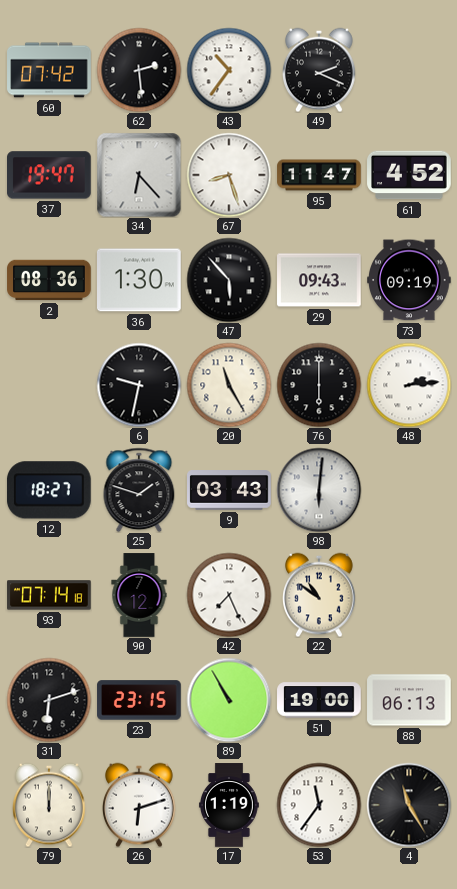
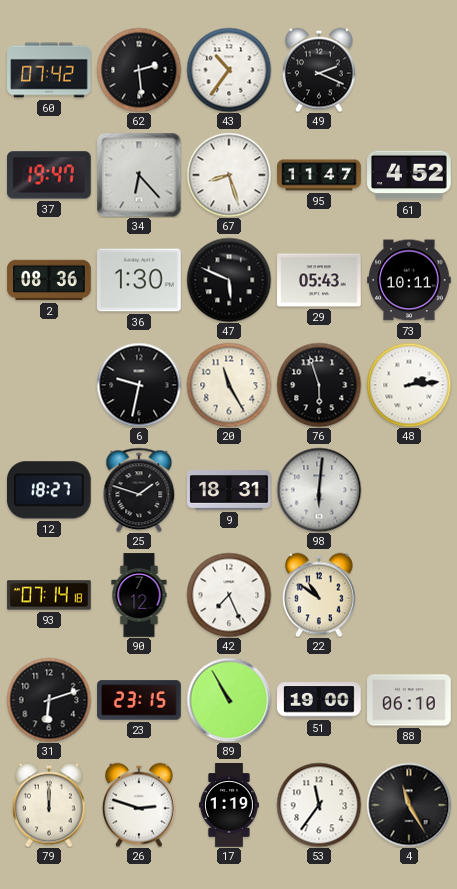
47: 5:53 -> 5:49 (229, 280)
29: 09:43 -> 05:43 (319, 280)
73: 09:19 -> 10:11 (409, 280)
76: 6:00 -> 5:57 (319, 385)
9: 03:43 -> 18:31 (229, 490)
88: 06:13 -> 06:10 (409, 700)
26: 6:12 -> 2:48 (140, 805)
